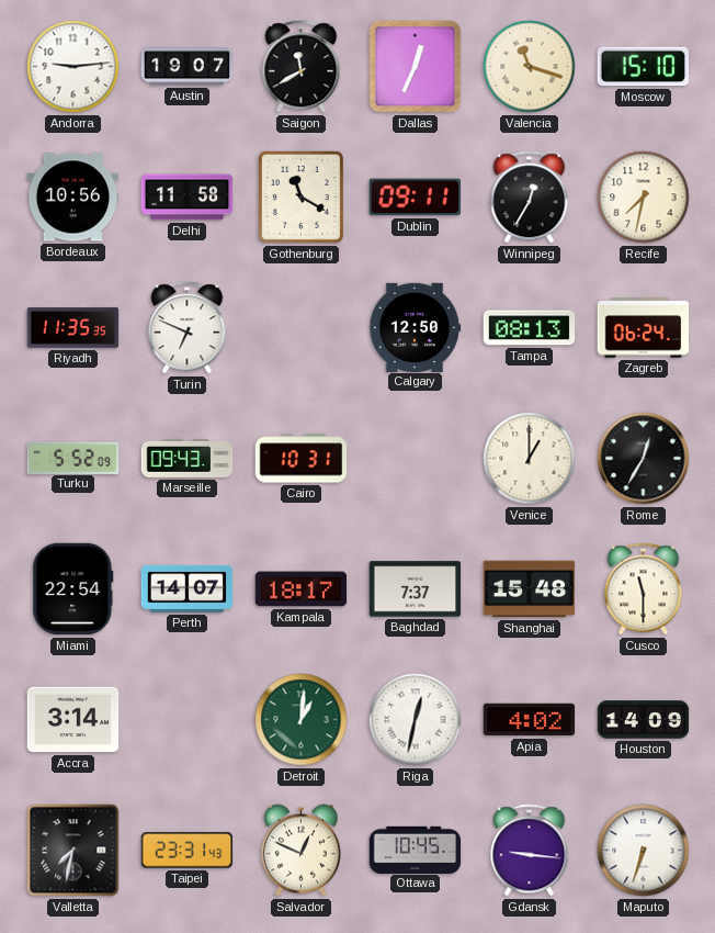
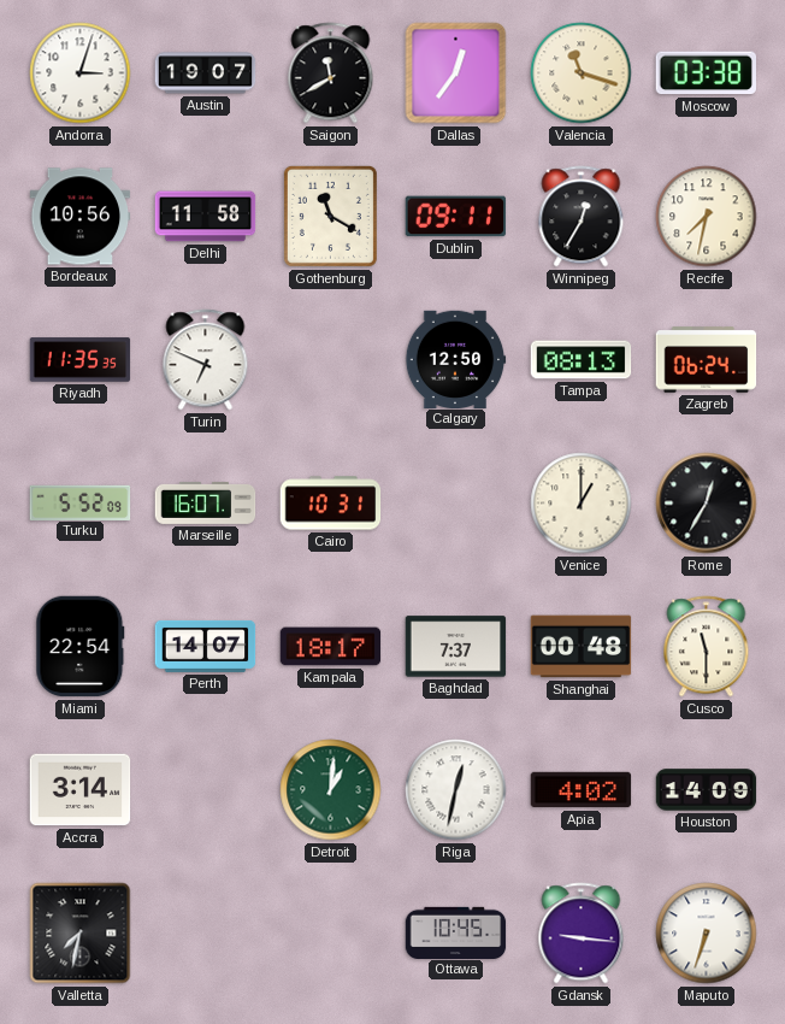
Andorra: 9:14 -> 3:03 (81, 73)
Dallas: 12:34 -> 12:36 (456, 73)
Moscow: 15:10 -> 03:38 (706, 73)
Marseille: 09:43 -> 16:07 (206, 502)
Shanghai: 15:48 -> 00:48 (582, 647)
Taipei: 23:31 -> none (188, 851)
Salvador: 12:49 -> none (300, 851)
